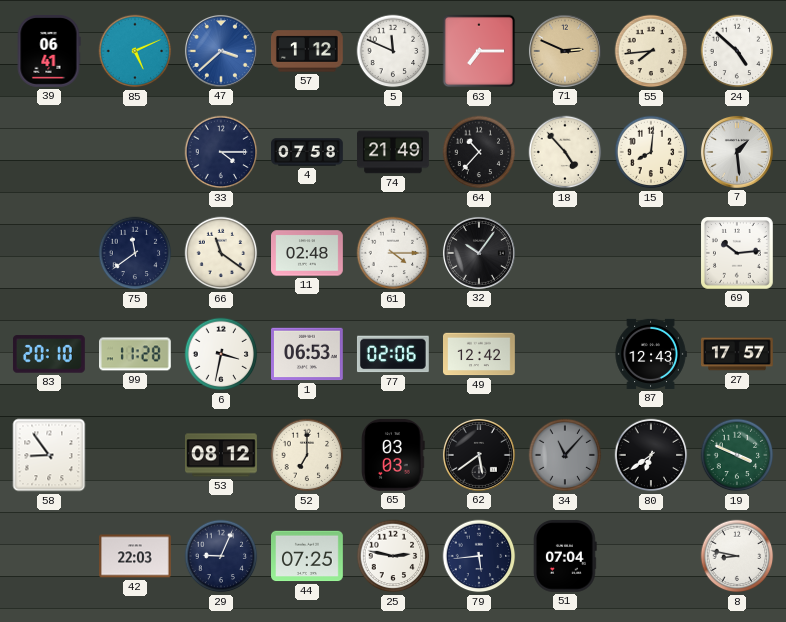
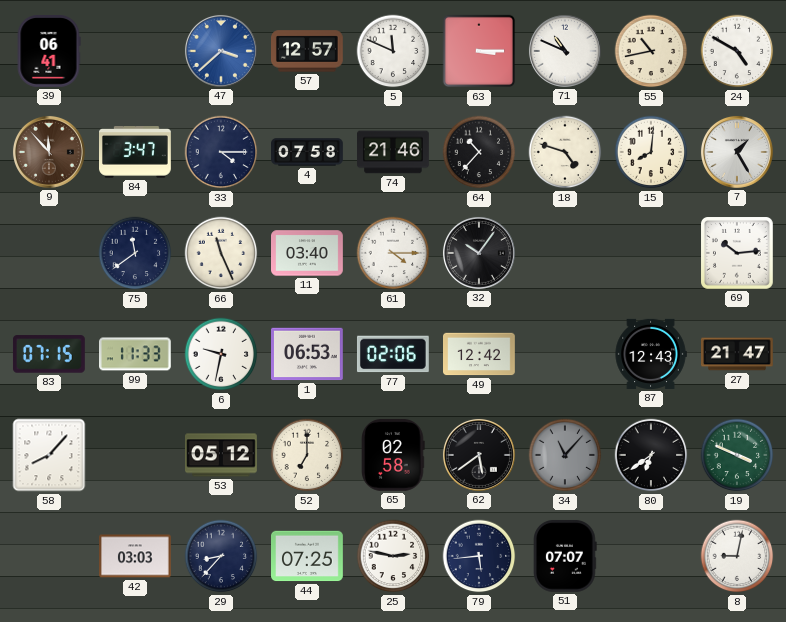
85: 5:11 -> none (135, 51)
57: 1:12 -> 12:57 (308, 51)
63: 7:15 -> 3:15 (479, 51)
71: 2:49 -> 10:49 (565, 51)
71 dial: champagne -> white (565, 51)
55: 7:44 -> 10:43 (651, 51)
24: 4:52 -> 4:50 (737, 51)
9: none -> 11:53 (49, 152)
84: none -> 3:47 (136, 153)
74: 21:49 -> 21:46 (394, 152)
18: 4:53 -> 4:48 (565, 152)
7: 1:29 -> 1:25 (737, 152)
66: 11:21 -> 11:26 (221, 253)
11: 02:48 -> 03:40 (308, 253)
83: 20:10 -> 07:15 (49, 354)
99: 11:28 -> 11:33 (136, 354)
6: 3:32 -> 9:32 (221, 354)
27: 17:57 -> 21:47 (738, 354)
58: 8:54 -> 8:07 (49, 455)
53: 08:12 -> 05:12 (222, 455)
65: 03:03 -> 02:58 (393, 455)
42: 22:03 -> 03:03 (136, 556)
29: 9:04 -> 8:37 (221, 556)
51: 07:04 -> 07:07 (566, 556)
8: 8:47 -> 9:02 (737, 556)
